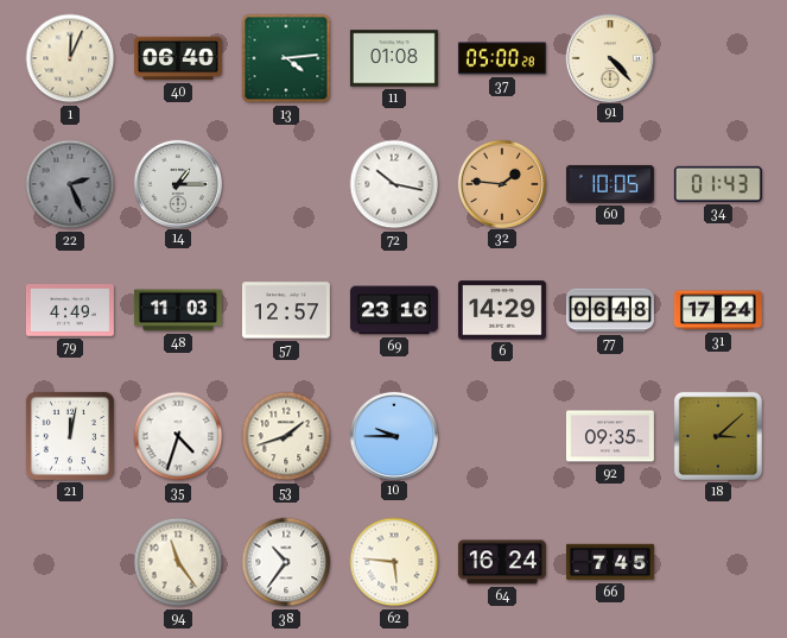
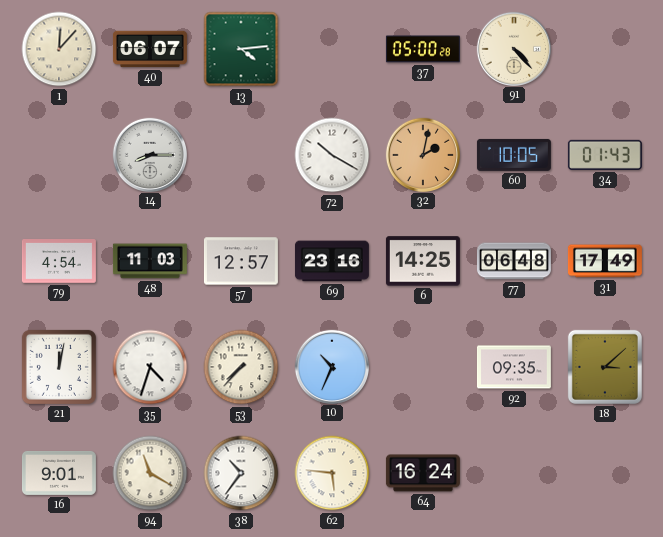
1: 12:04 -> 12:07 (59, 49)
40: 06:40 -> 06:07 (150, 49)
11: 01:08 -> none (394, 58)
22: 2:26 -> none (70, 184)
14: 1:15 -> 8:15 (149, 154)
72: 10:17 -> 10:20 (332, 155)
32: 1:46 -> 2:02 (422, 154)
79: 4:49 -> 4:54 (59, 262)
6: 14:29 -> 14:25 (423, 261)
31: 17:24 -> 17:49 (605, 261)
53: 1:42 -> 7:37 (241, 367)
10: 9:45 -> 10:34 (331, 366)
16: none -> 9:01 (59, 473)
94: 11:24 -> 11:20 (150, 473)
66: 7:45 -> none (610, 562)
